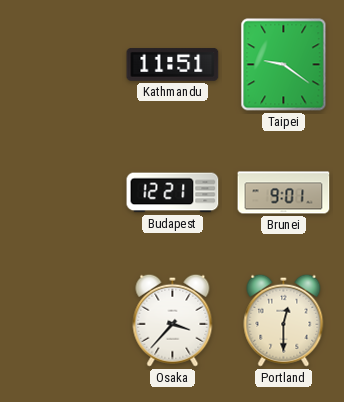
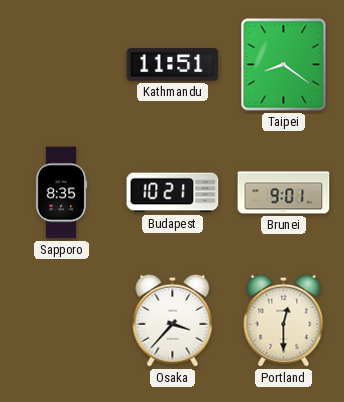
Taipei: 9:21 -> 8:21 (284, 65)
Sapporo: none -> 8:35 (61, 193)
Budapest: 12:21 -> 10:21 (173, 193)
